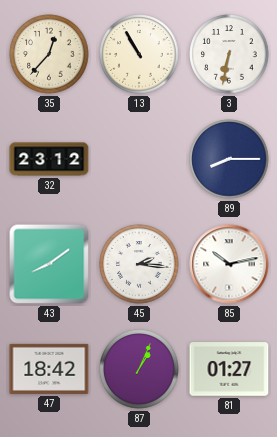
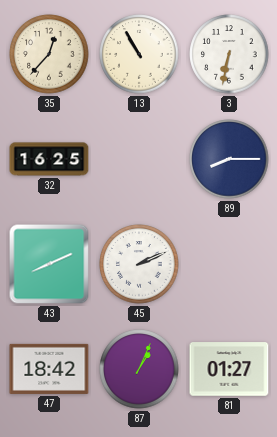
32: 23:12 -> 16:25 (49, 159)
43: 8:09 -> 8:11 (49, 264)
45: 2:16 -> 2:11 (139, 264)
85: 10:13 -> none (229, 264)
